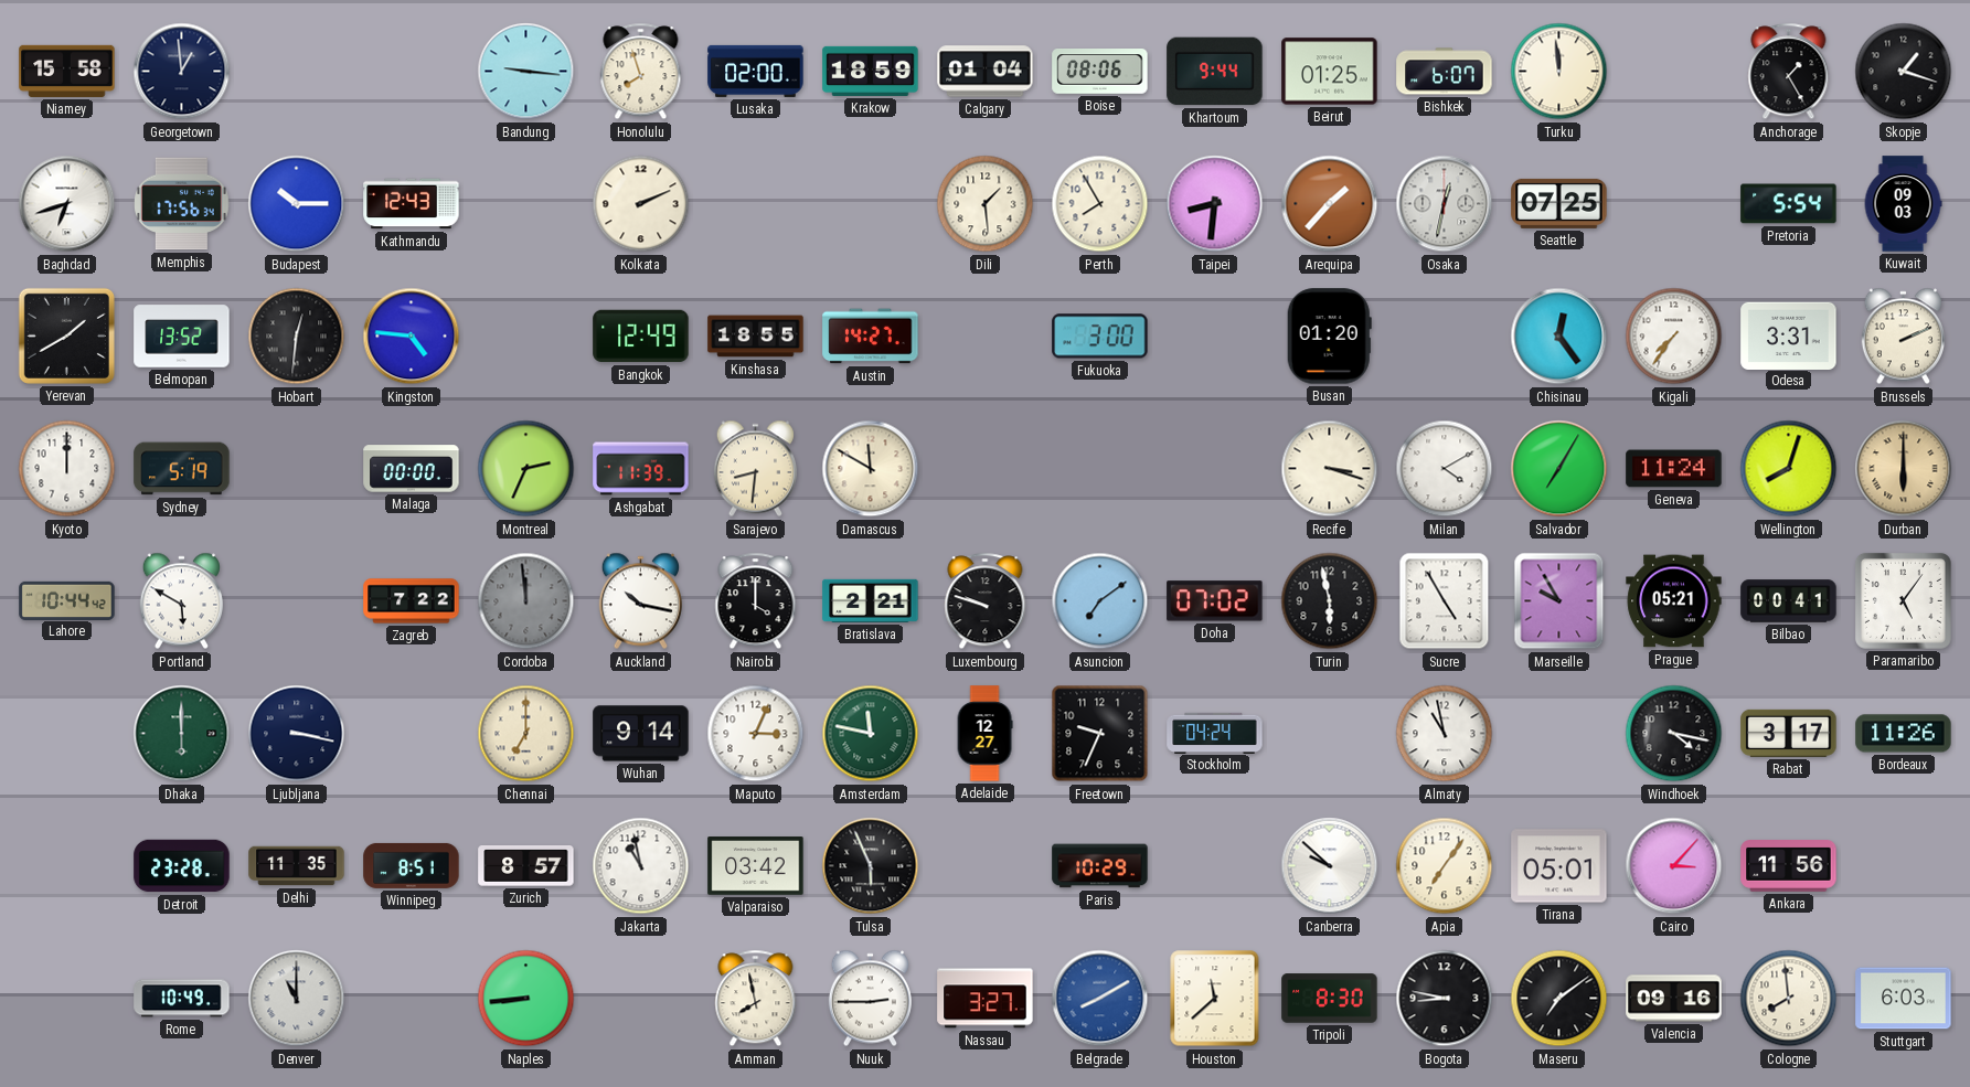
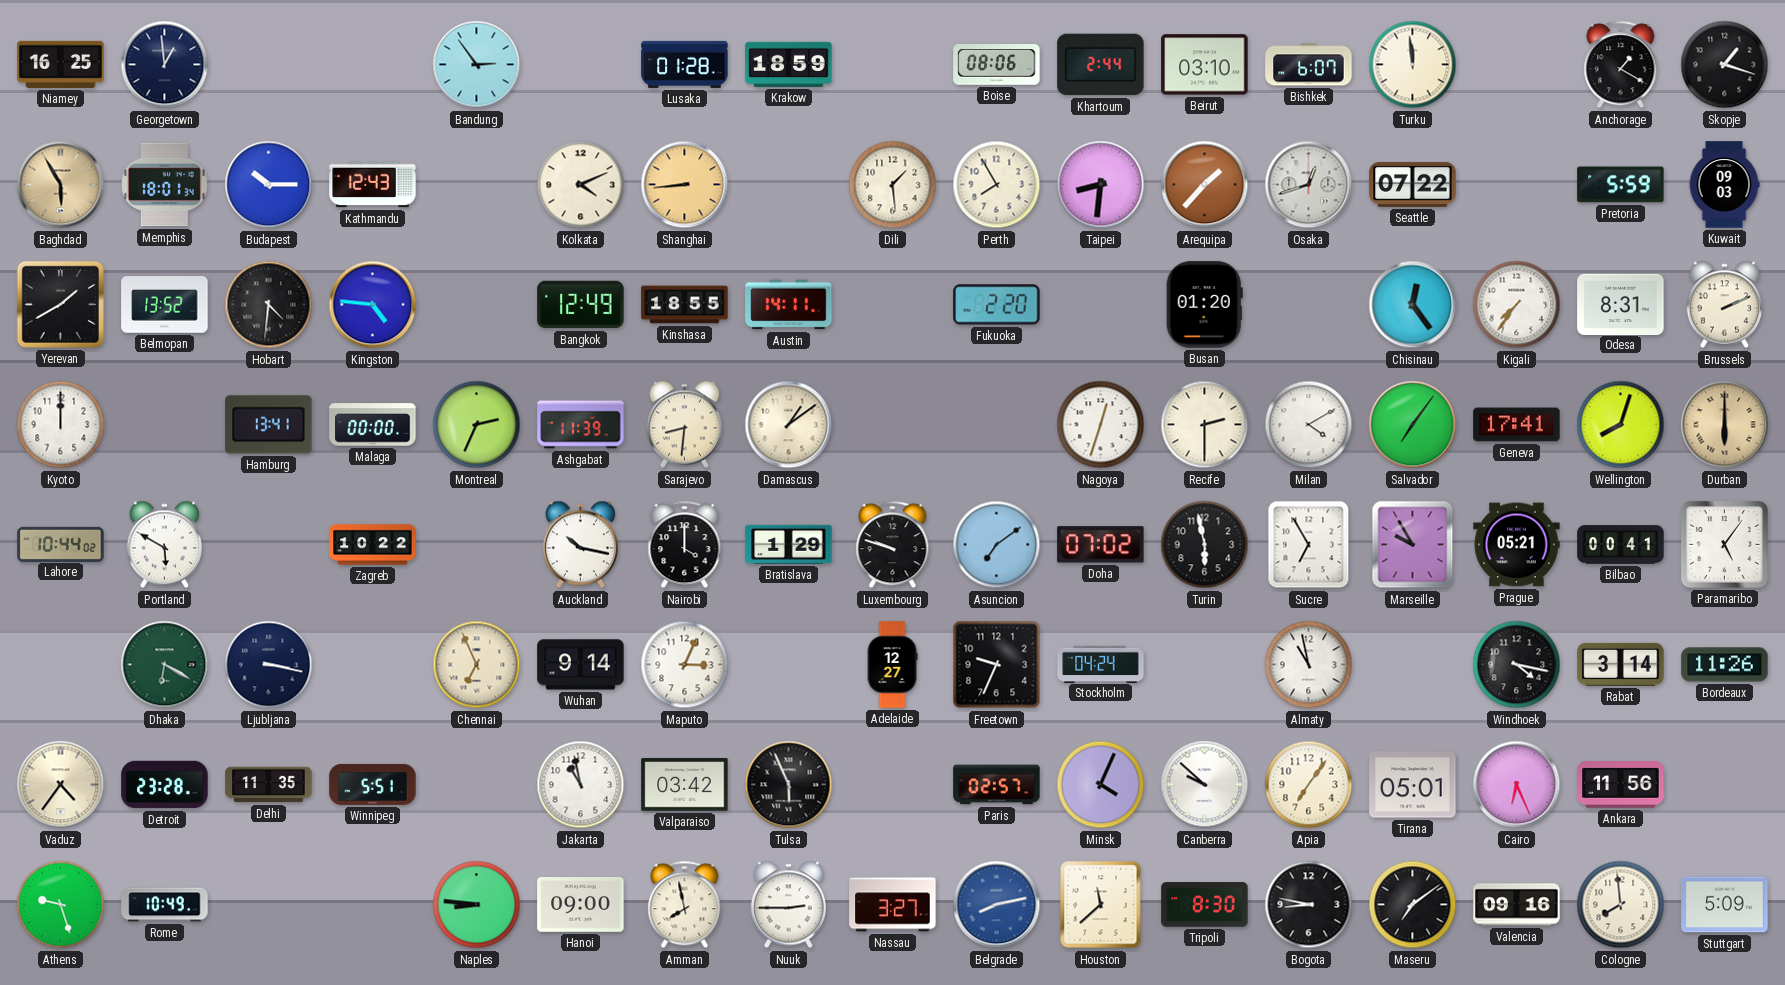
Niamey: 15:58 -> 16:25 (61, 64)
Bandung: 9:16 -> 2:54 (477, 65)
Honolulu: 7:57 -> none (641, 72)
Lusaka: 02:00 -> 01:28 (685, 64)
Calgary: 01:04 -> none (986, 72)
Khartoum: 9:44 -> 2:44 (1101, 65)
Beirut: 01:25 -> 03:10 (1205, 65)
Anchorage: 1:25 -> 1:20 (1621, 65)
Baghdad: 6:42 -> 5:55 (61, 185)
Baghdad dial: white -> champagne (61, 185)
Memphis: 17:56 -> 18:01 (165, 185)
Kolkata: 2:11 -> 4:11 (581, 185)
Shanghai: none -> 8:44 (685, 185)
Osaka: 12:32 -> 12:42 (1309, 185)
Seattle: 07:25 -> 07:22 (1413, 184)
Pretoria: 5:54 -> 5:59 (1621, 185)
Hobart: 12:31 -> 4:31 (269, 305)
Austin: 14:27 -> 14:11 (789, 305)
Fukuoka: 3:00 -> 2:20 (997, 305)
Odesa: 3:31 -> 8:31 (1621, 304)
Sydney: 5:19 -> none (182, 469)
Hamburg: none -> 13:41 (269, 425)
Damascus: 11:50 -> 1:09 (789, 425)
Nagoya: none -> 12:33 (1101, 425)
Recife: 3:18 -> 2:30 (1205, 425)
Salvador: 7:05 -> 7:06 (1413, 425)
Geneva: 11:24 -> 17:41 (1517, 425)
Lahore: 10:44:42 -> 10:44:02 (61, 544)
Zagreb: 7:22 -> 10:22 (373, 545)
Cordoba: 11:59 -> none (526, 601)
Bratislava: 2:21 -> 1:29 (789, 544)
Sucre: 4:55 -> 6:55 (1309, 545)
Dhaka: 6:00 -> 6:20 (165, 665)
Chennai: 7:00 -> 6:56 (477, 665)
Amsterdam: 11:47 -> none (871, 734)
Rabat: 3:17 -> 3:14 (1621, 664)
Vaduz: none -> 4:36 (61, 785)
Winnipeg: 8:51 -> 5:51 (373, 784)
Zurich: 8:57 -> none (526, 866)
Paris: 10:29 -> 02:57 (997, 785)
Minsk: none -> 4:04 (1101, 785)
Cairo: 3:07 -> 6:26 (1517, 785)
Athens: none -> 9:27 (61, 905)
Denver: 11:00 -> none (297, 999)
Naples: 8:44 -> 8:46 (477, 905)
Hanoi: none -> 09:00 (581, 905)
Belgrade: 8:10 -> 8:13 (997, 905)
Stuttgart: 6:03 -> 5:09 (1725, 905)
